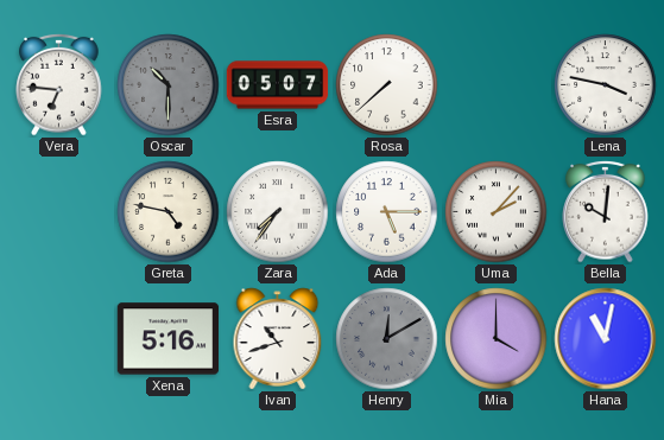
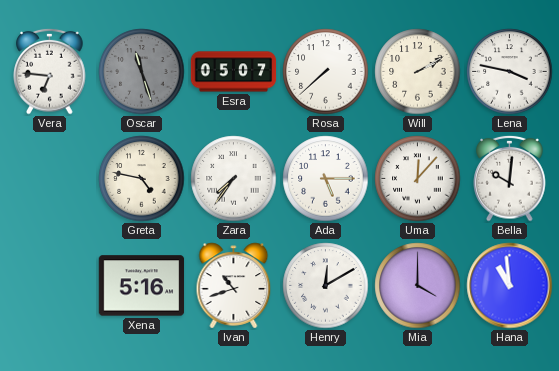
Oscar: 10:30 -> 11:27 (142, 72)
Will: none -> 2:10 (418, 72)
Uma: 2:07 -> 12:07 (418, 179)
Henry dial: grey -> white (326, 286)
Hana: 11:02 -> 10:59 (510, 286)
